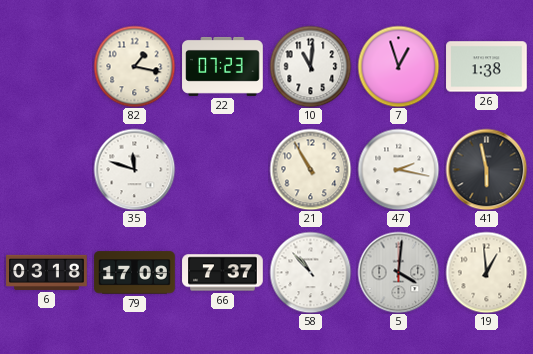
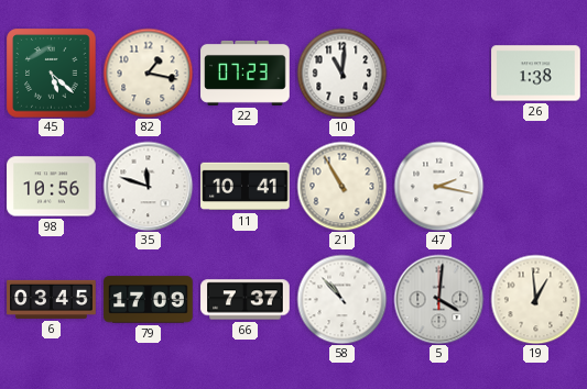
45: none -> 5:22 (51, 73)
7: 12:57 -> none (398, 66)
98: none -> 10:56 (52, 187)
11: none -> 10:41 (246, 187)
41: 5:58 -> none (486, 169)
6: 03:18 -> 03:45 (52, 299)
